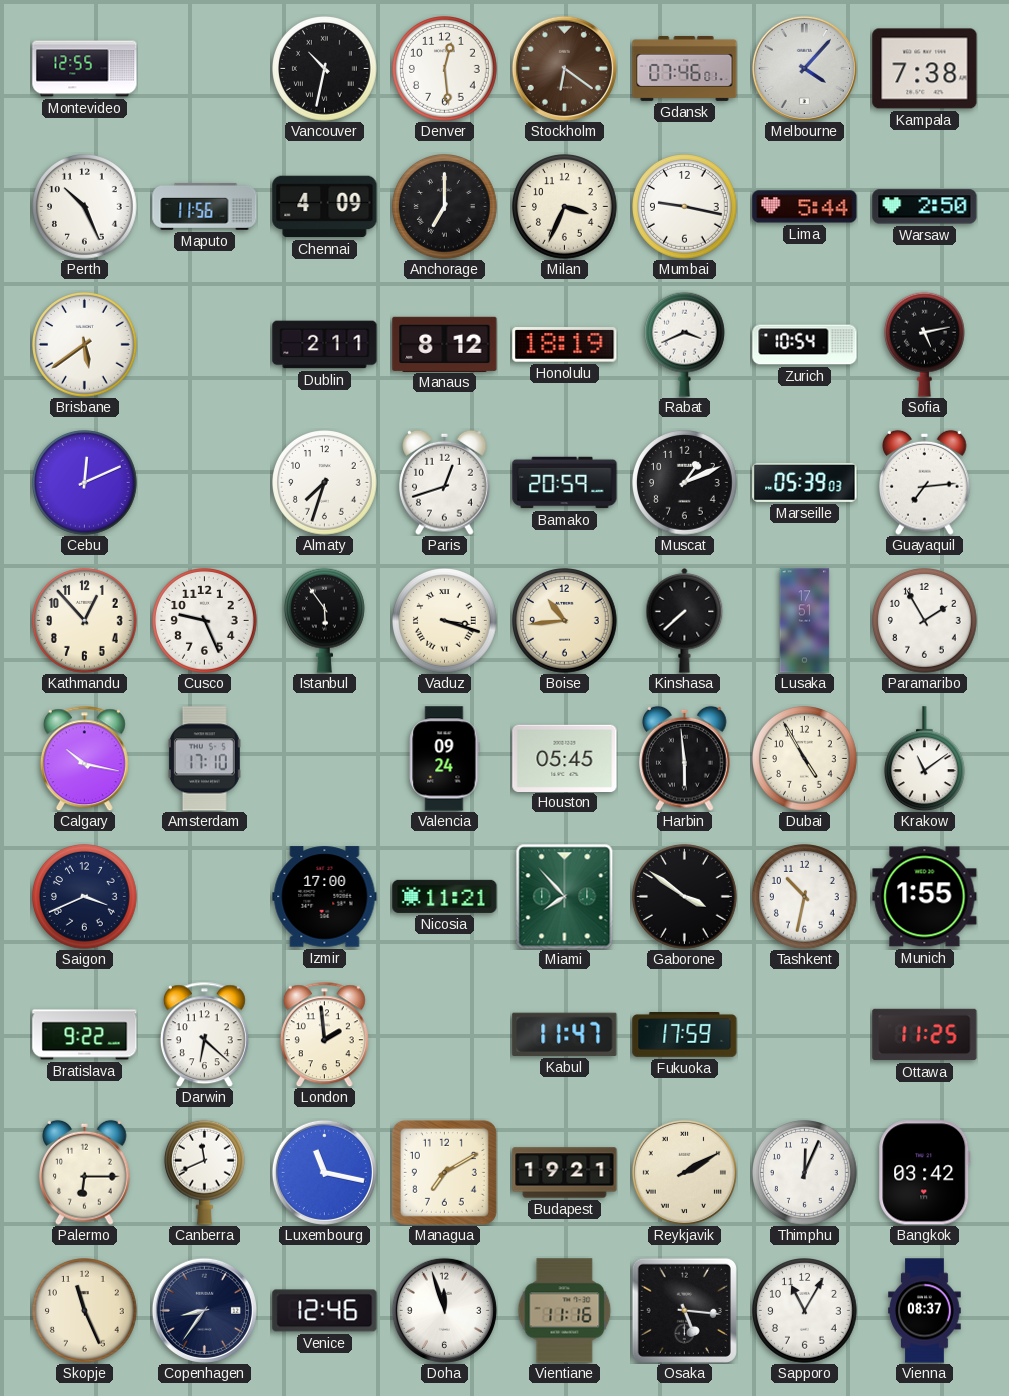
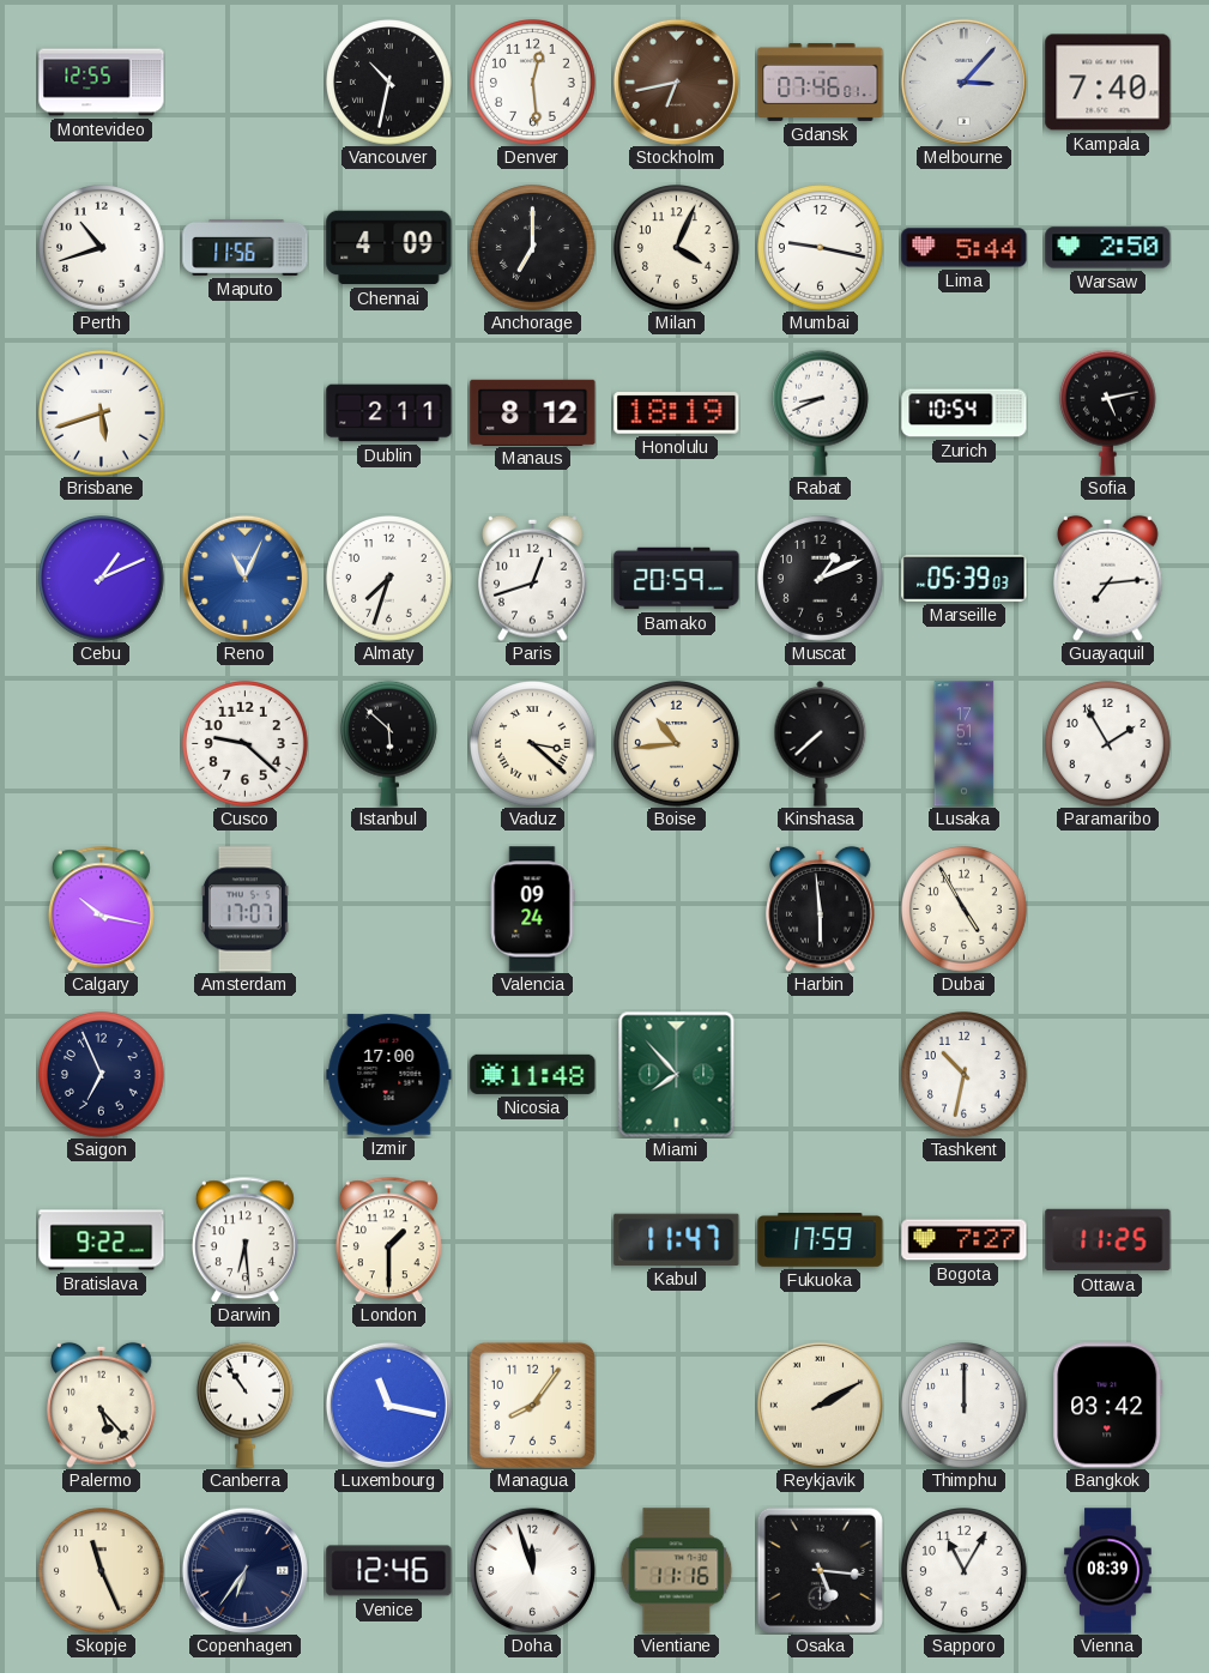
Stockholm: 6:21 -> 6:43 (676, 81)
Melbourne: 4:07 -> 3:07 (963, 81)
Kampala: 7:38 -> 7:40 (1108, 83)
Perth: 10:26 -> 10:42 (102, 248)
Milan: 3:34 -> 4:04 (677, 248)
Brisbane: 5:39 -> 5:42 (102, 413)
Rabat: 3:41 -> 8:41 (820, 412)
Cebu: 12:11 -> 1:11 (102, 579)
Reno: none -> 11:04 (244, 578)
Kathmandu: 12:53 -> none (85, 621)
Cusco: 9:26 -> 9:22 (246, 744)
Istanbul: 5:54 -> 5:52 (388, 743)
Vaduz: 3:18 -> 3:22 (533, 744)
Amsterdam: 17:10 -> 17:07 (244, 910)
Houston: 05:45 -> none (565, 758)
Krakow: 11:09 -> none (924, 759)
Saigon: 3:41 -> 6:56 (102, 1075)
Nicosia: 11:21 -> 11:48 (533, 1074)
Gaborone: 3:51 -> none (685, 897)
Munich: 1:55 -> none (925, 897)
Darwin: 6:22 -> 6:29 (244, 1239)
London: 1:59 -> 1:30 (388, 1239)
Bogota: none -> 7:27 (965, 1240)
Palermo: 6:15 -> 5:23 (102, 1405)
Canberra: 11:41 -> 10:54 (244, 1405)
Managua: 7:10 -> 8:06 (532, 1405)
Budapest: 19:21 -> none (565, 1173)
Thimphu: 12:04 -> 12:00 (965, 1406)
Copenhagen: 8:36 -> 6:36 (244, 1570)
Vienna: 08:37 -> 08:39 (1108, 1571)
